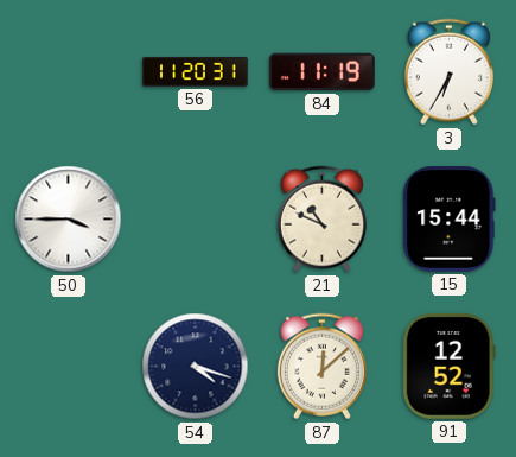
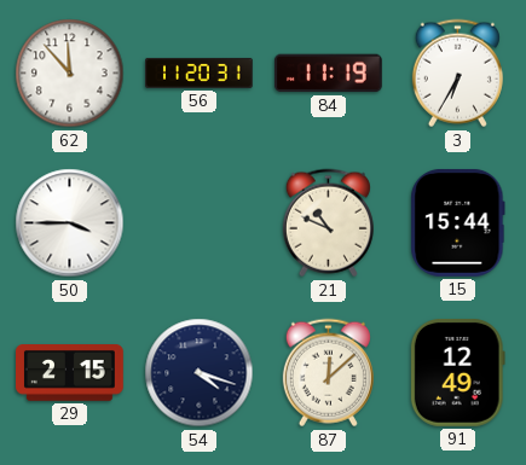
62: none -> 11:53 (70, 74)
29: none -> 2:15 (70, 373)
91: 12:52 -> 12:49 (457, 372)
